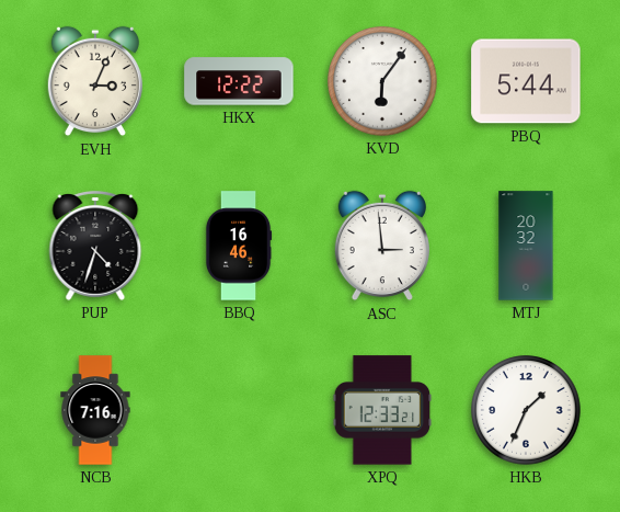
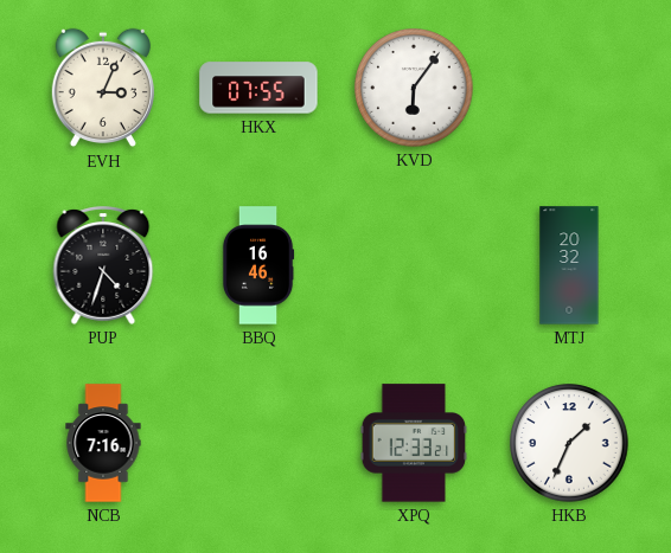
HKX: 12:22 -> 07:55 (258, 88)
PBQ: 5:44 -> none (526, 81)
ASC: 2:59 -> none (382, 246)
